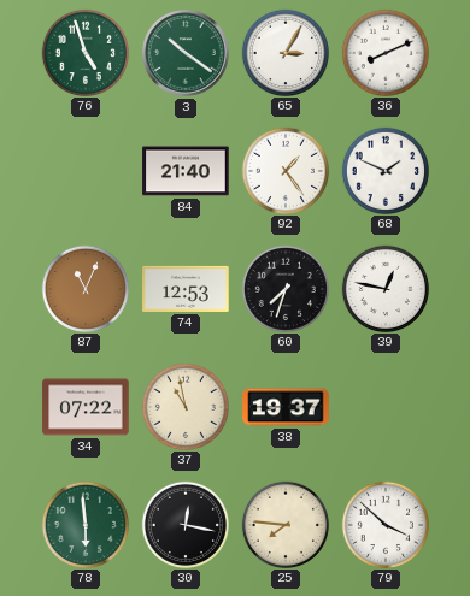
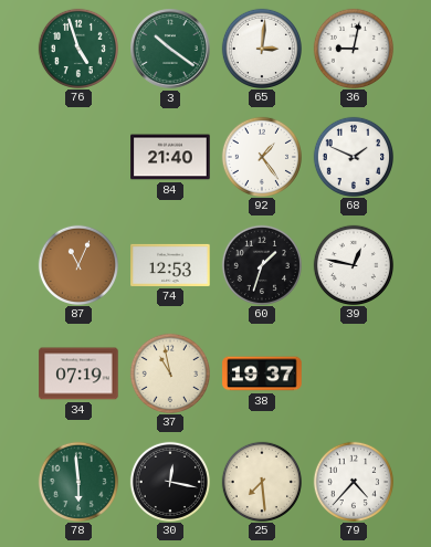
65: 3:05 -> 3:01 (261, 48)
36: 8:11 -> 9:02 (353, 48)
60: 7:33 -> 1:33 (261, 264)
34: 07:22 -> 07:19 (78, 374)
25: 7:46 -> 7:29 (261, 481)
79: 3:52 -> 4:37 (353, 481)
